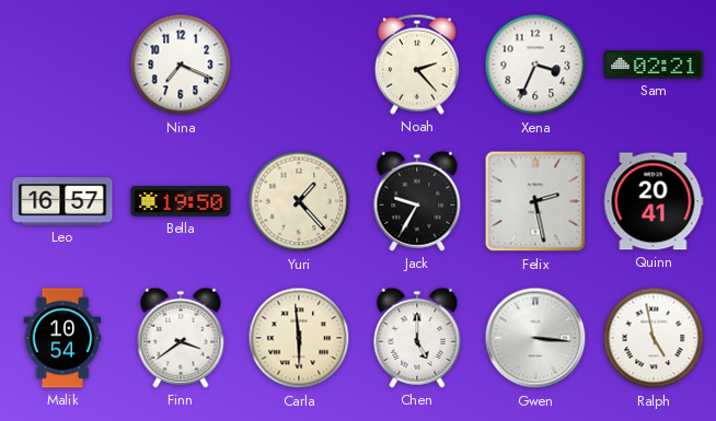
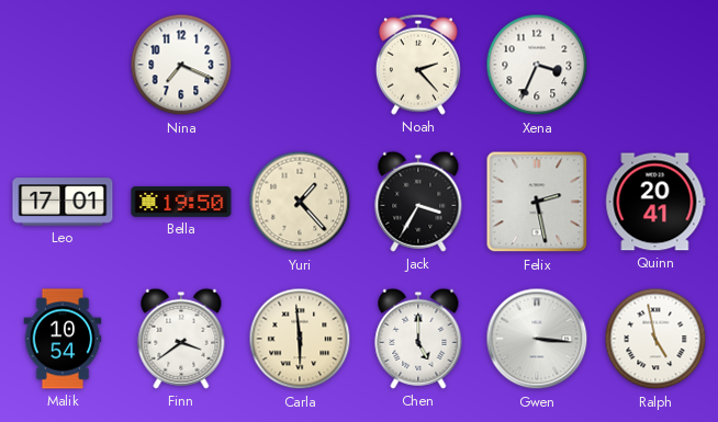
Sam: 02:21 -> none (654, 65)
Leo: 16:57 -> 17:01 (63, 202)
Jack: 9:35 -> 3:35 (418, 202)
